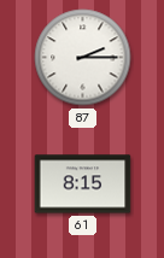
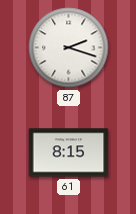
87: 2:15 -> 2:18 (69, 48)
